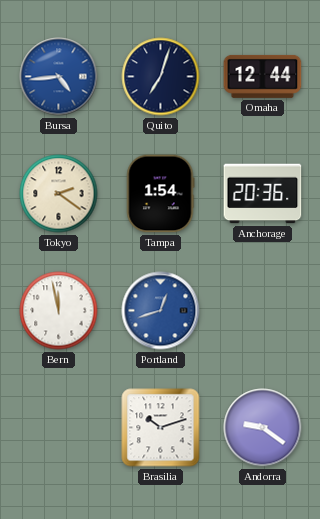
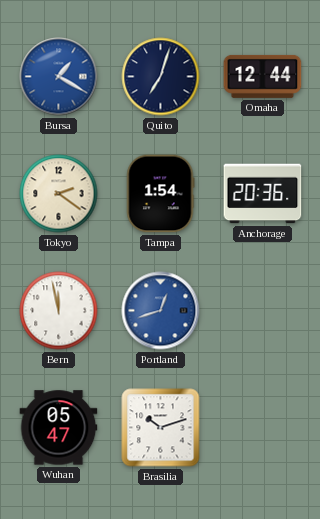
Bursa: 4:44 -> 1:20 (59, 77)
Wuhan: none -> 05:47 (59, 428)
Andorra: 9:21 -> none (263, 428)
